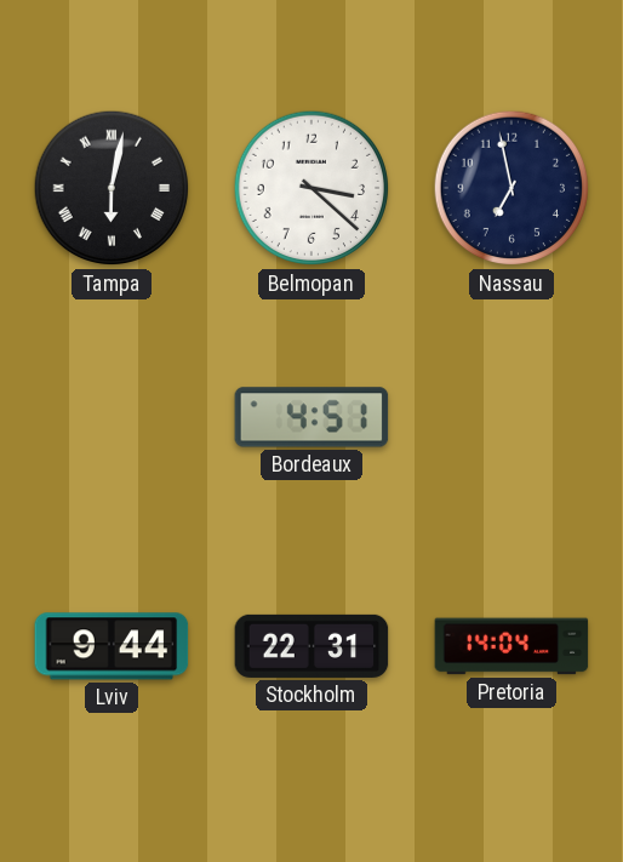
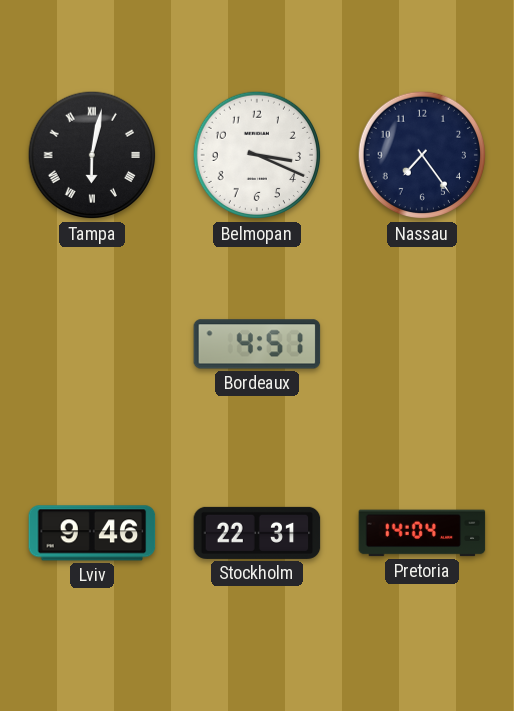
Belmopan: 3:22 -> 3:19 (257, 155)
Nassau: 6:58 -> 7:24 (422, 155)
Lviv: 9:44 -> 9:46 (92, 533)
